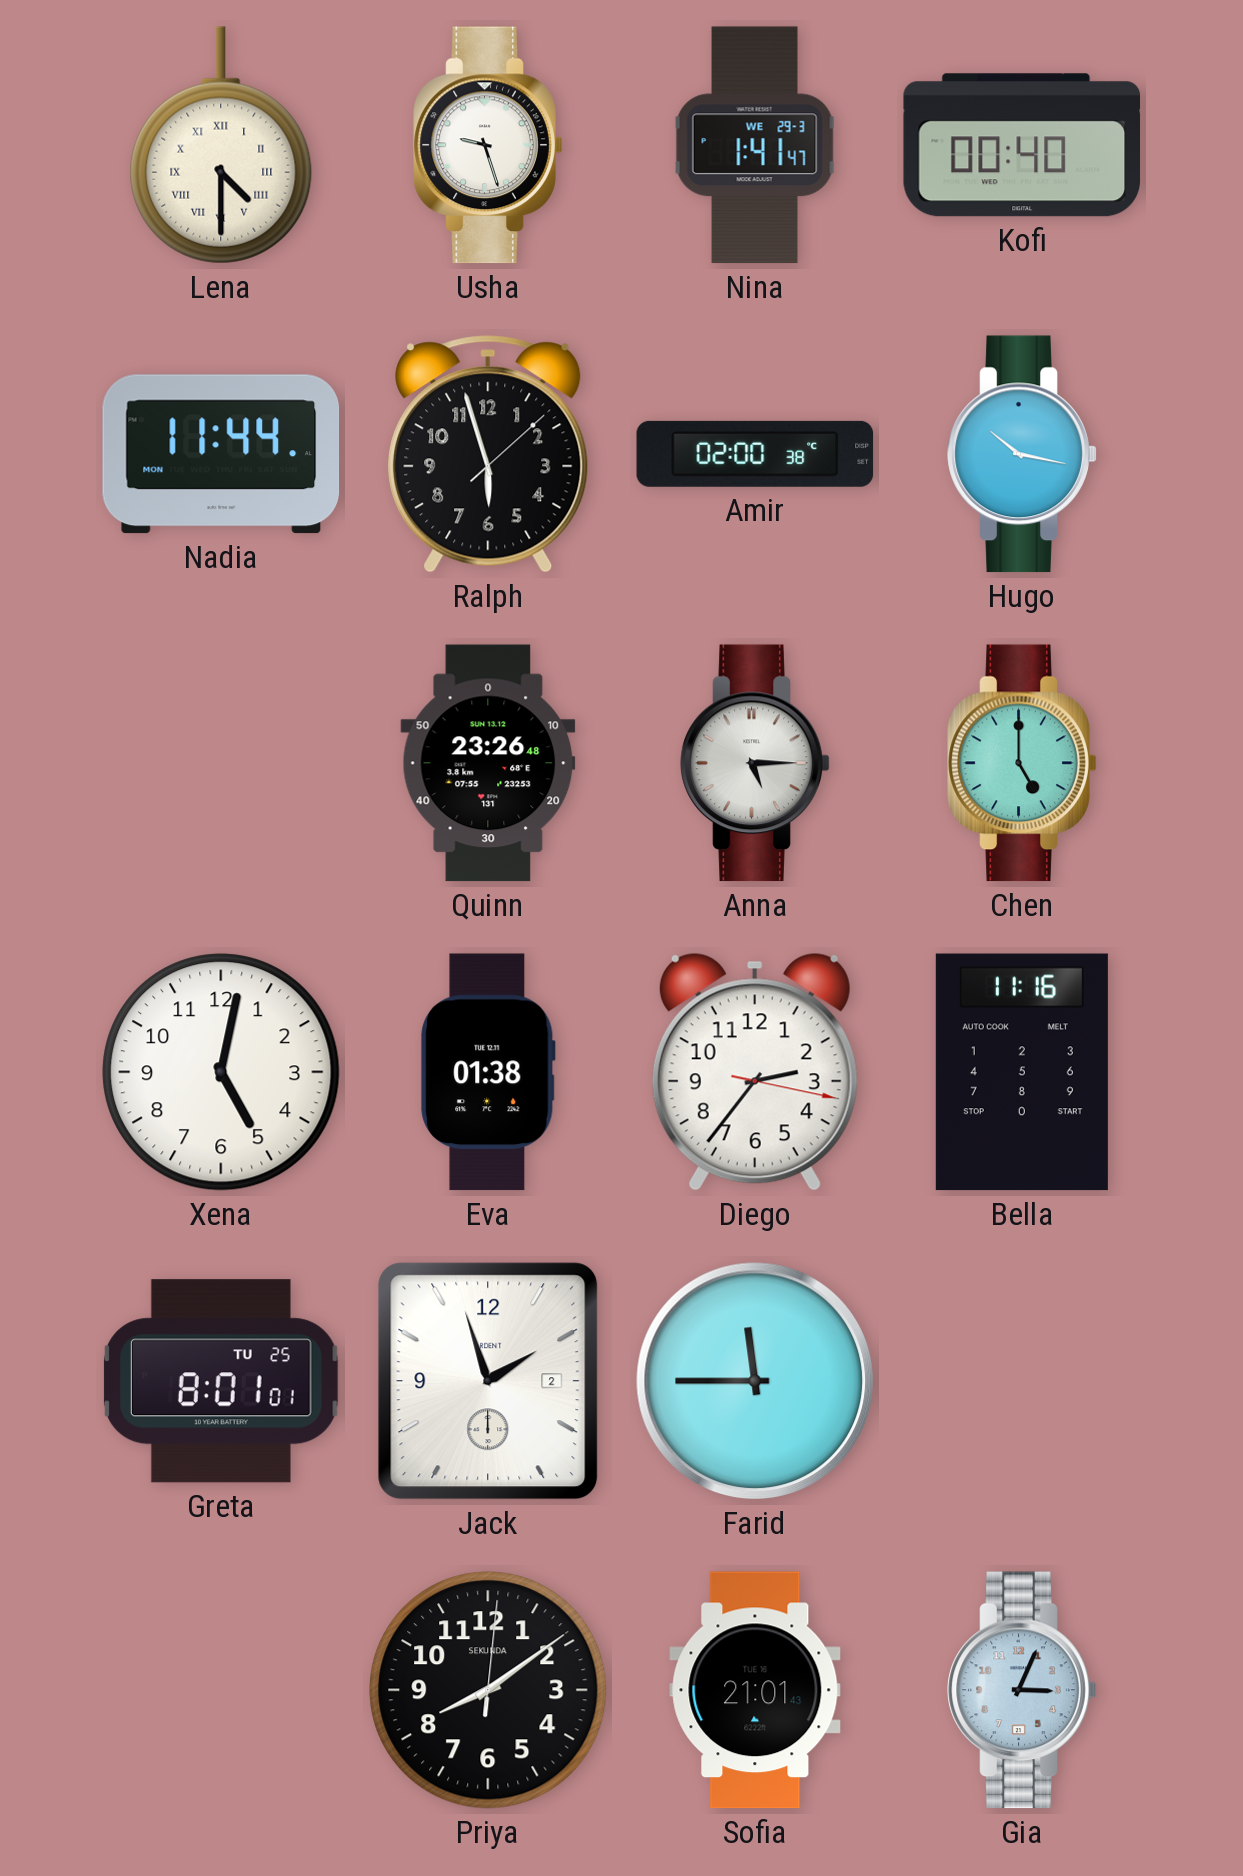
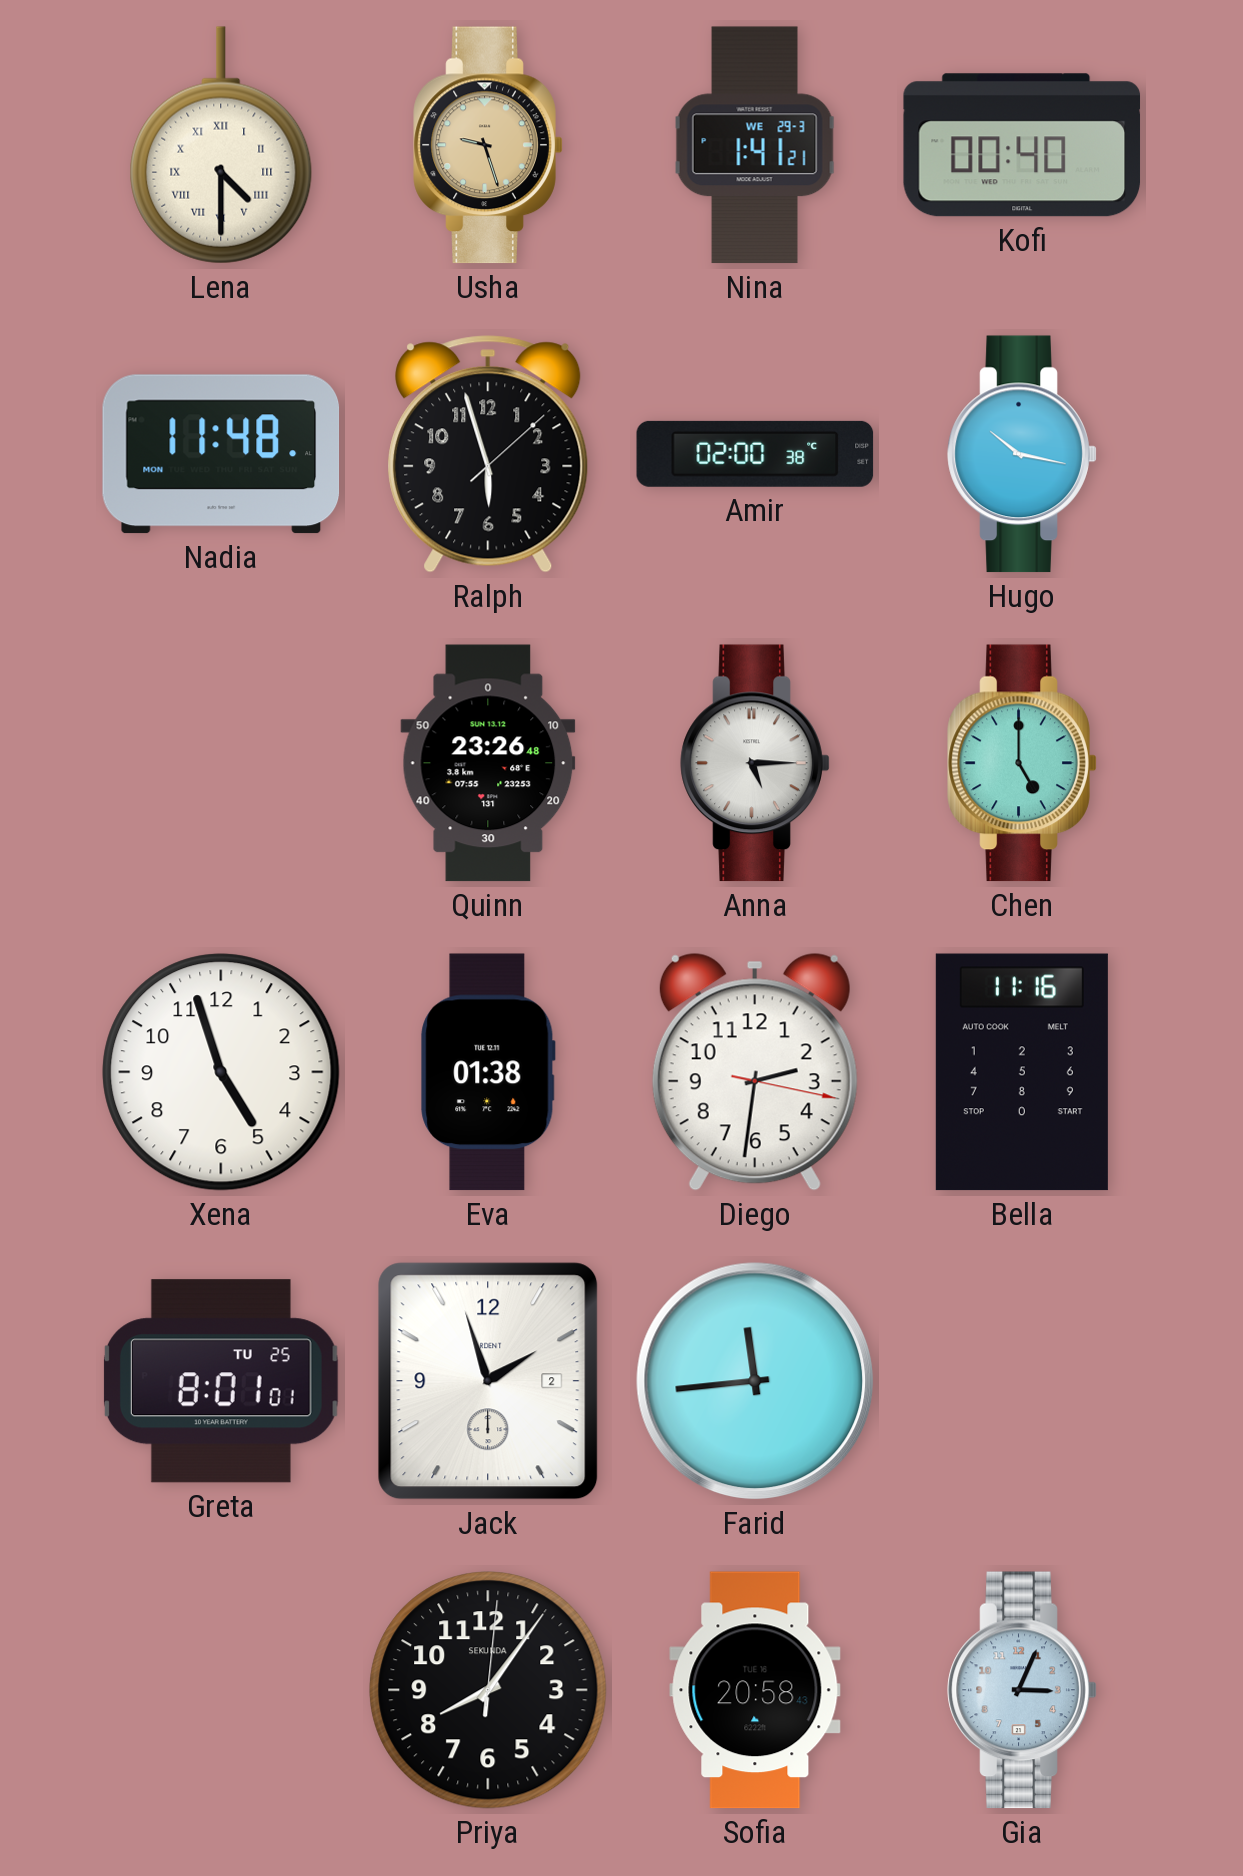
Usha dial: white -> champagne (488, 145)
Nina: 1:41:47 -> 1:41:21 (755, 145)
Nadia: 11:44 -> 11:48 (221, 454)
Xena: 5:02 -> 4:57 (221, 1072)
Diego: 2:36 -> 2:31 (755, 1072)
Farid: 11:45 -> 11:44 (755, 1381)
Priya: 8:09 -> 8:06 (488, 1690)
Sofia: 21:01 -> 20:58 (755, 1690)
